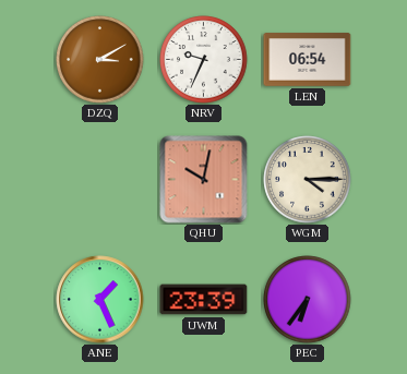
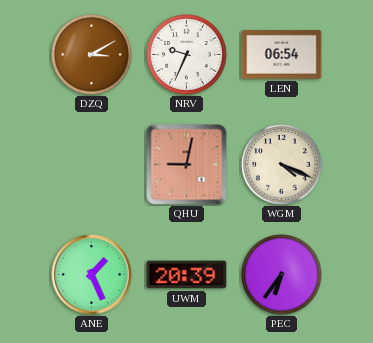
QHU: 10:02 -> 9:02 (187, 165)
WGM: 4:15 -> 4:19 (282, 165)
UWM: 23:39 -> 20:39 (187, 275)
